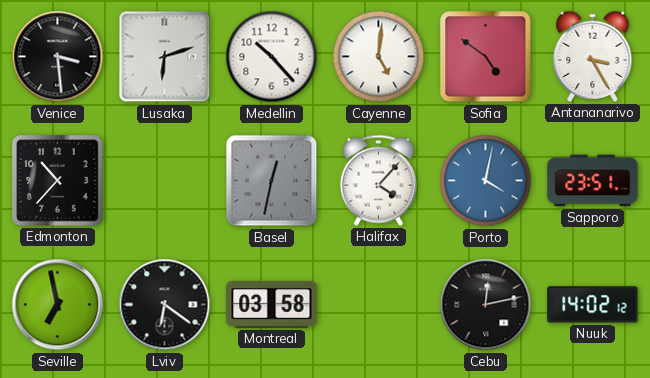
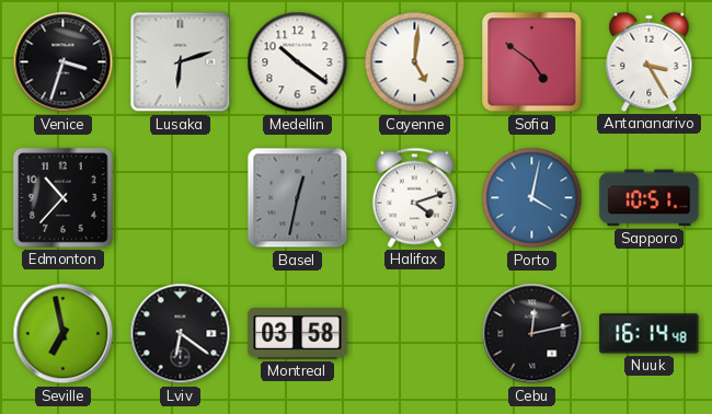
Venice: 3:29 -> 3:33 (64, 62)
Medellin: 10:23 -> 10:21 (298, 62)
Halifax: 4:07 -> 4:12 (414, 197)
Sapporo: 23:51 -> 10:51 (650, 198)
Nuuk: 14:02 -> 16:14 (650, 334)
